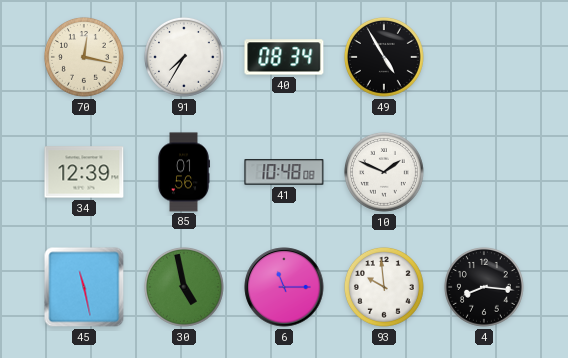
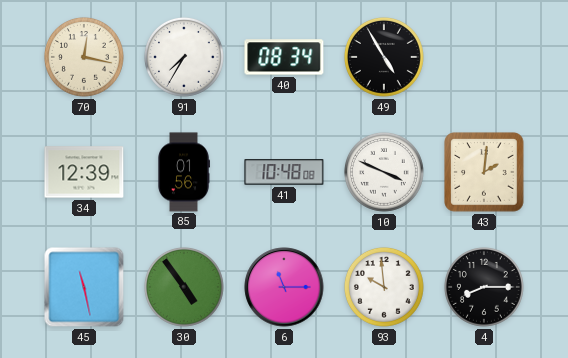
10: 1:49 -> 3:49 (384, 172)
43: none -> 2:01 (484, 172)
30: 4:58 -> 4:54 (184, 287)
4: 8:16 -> 8:15 (484, 287)
